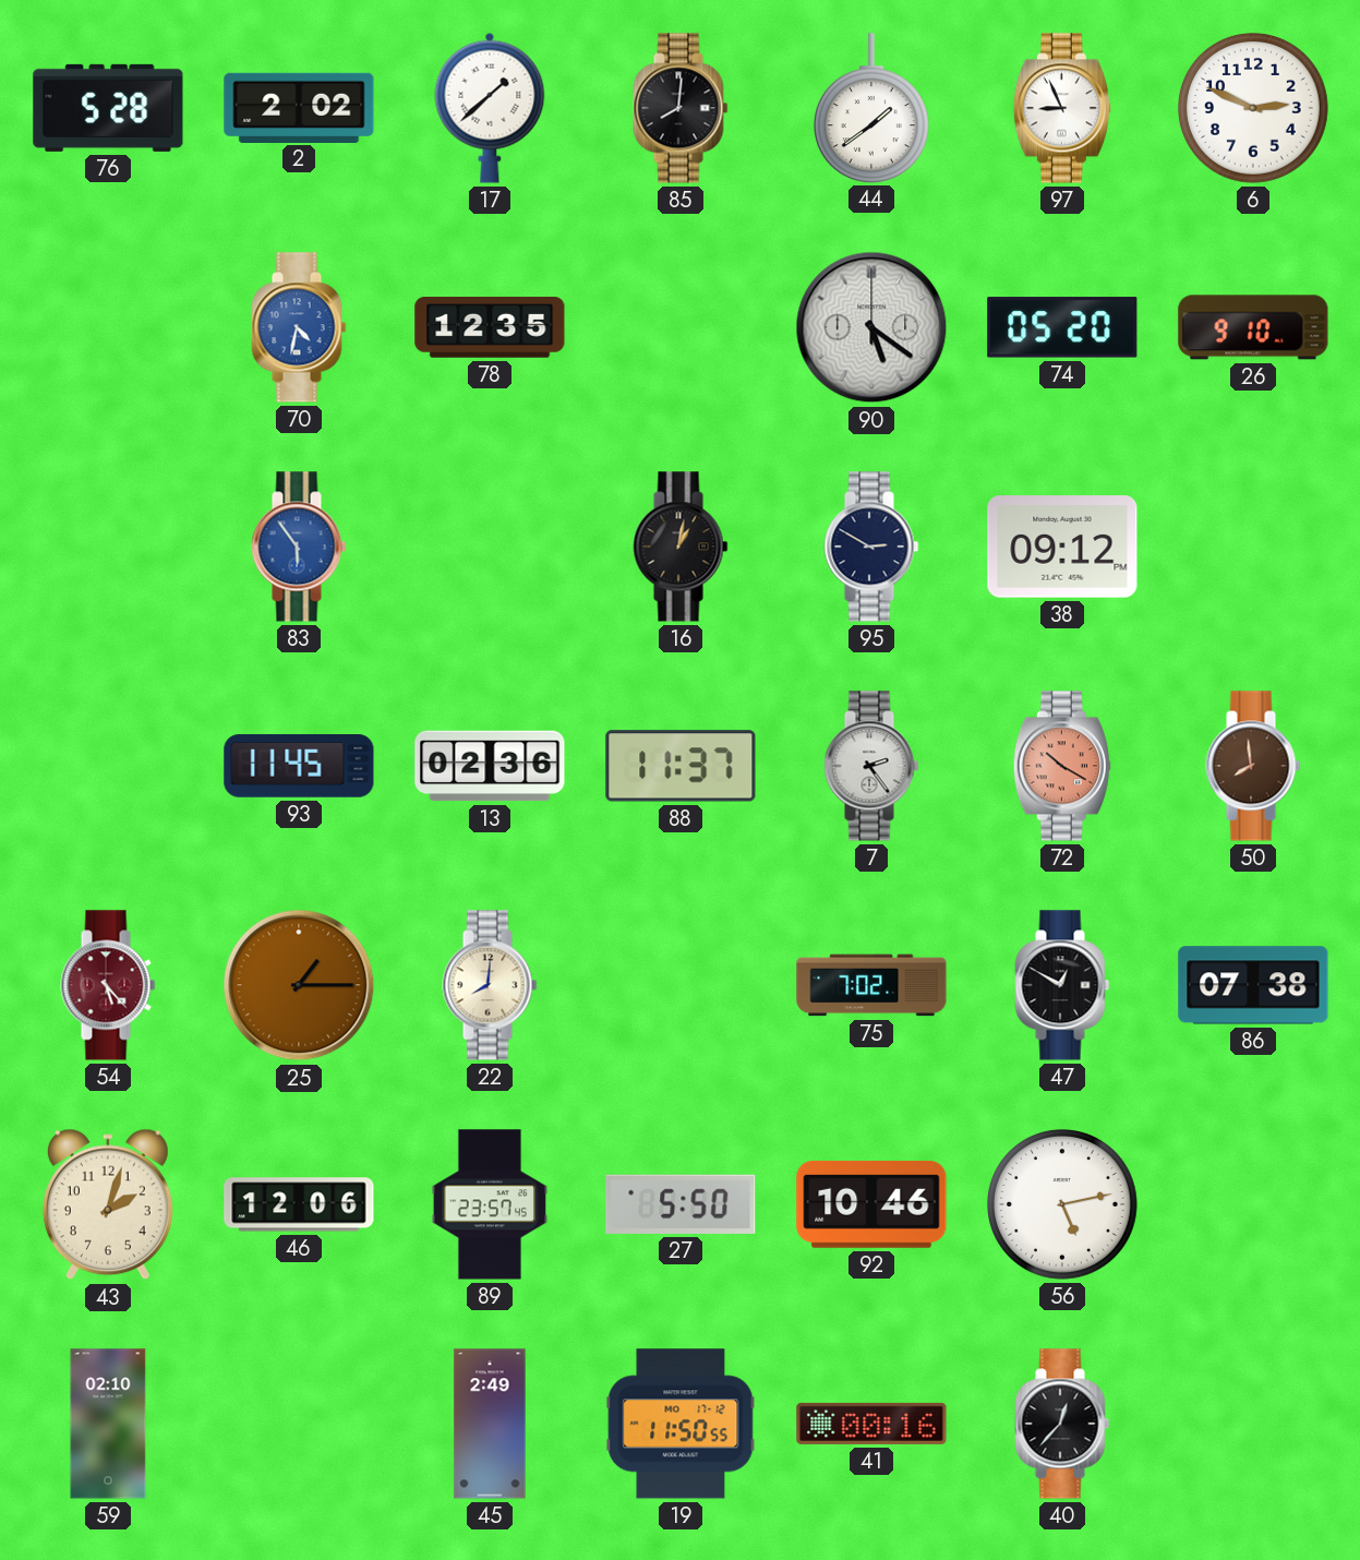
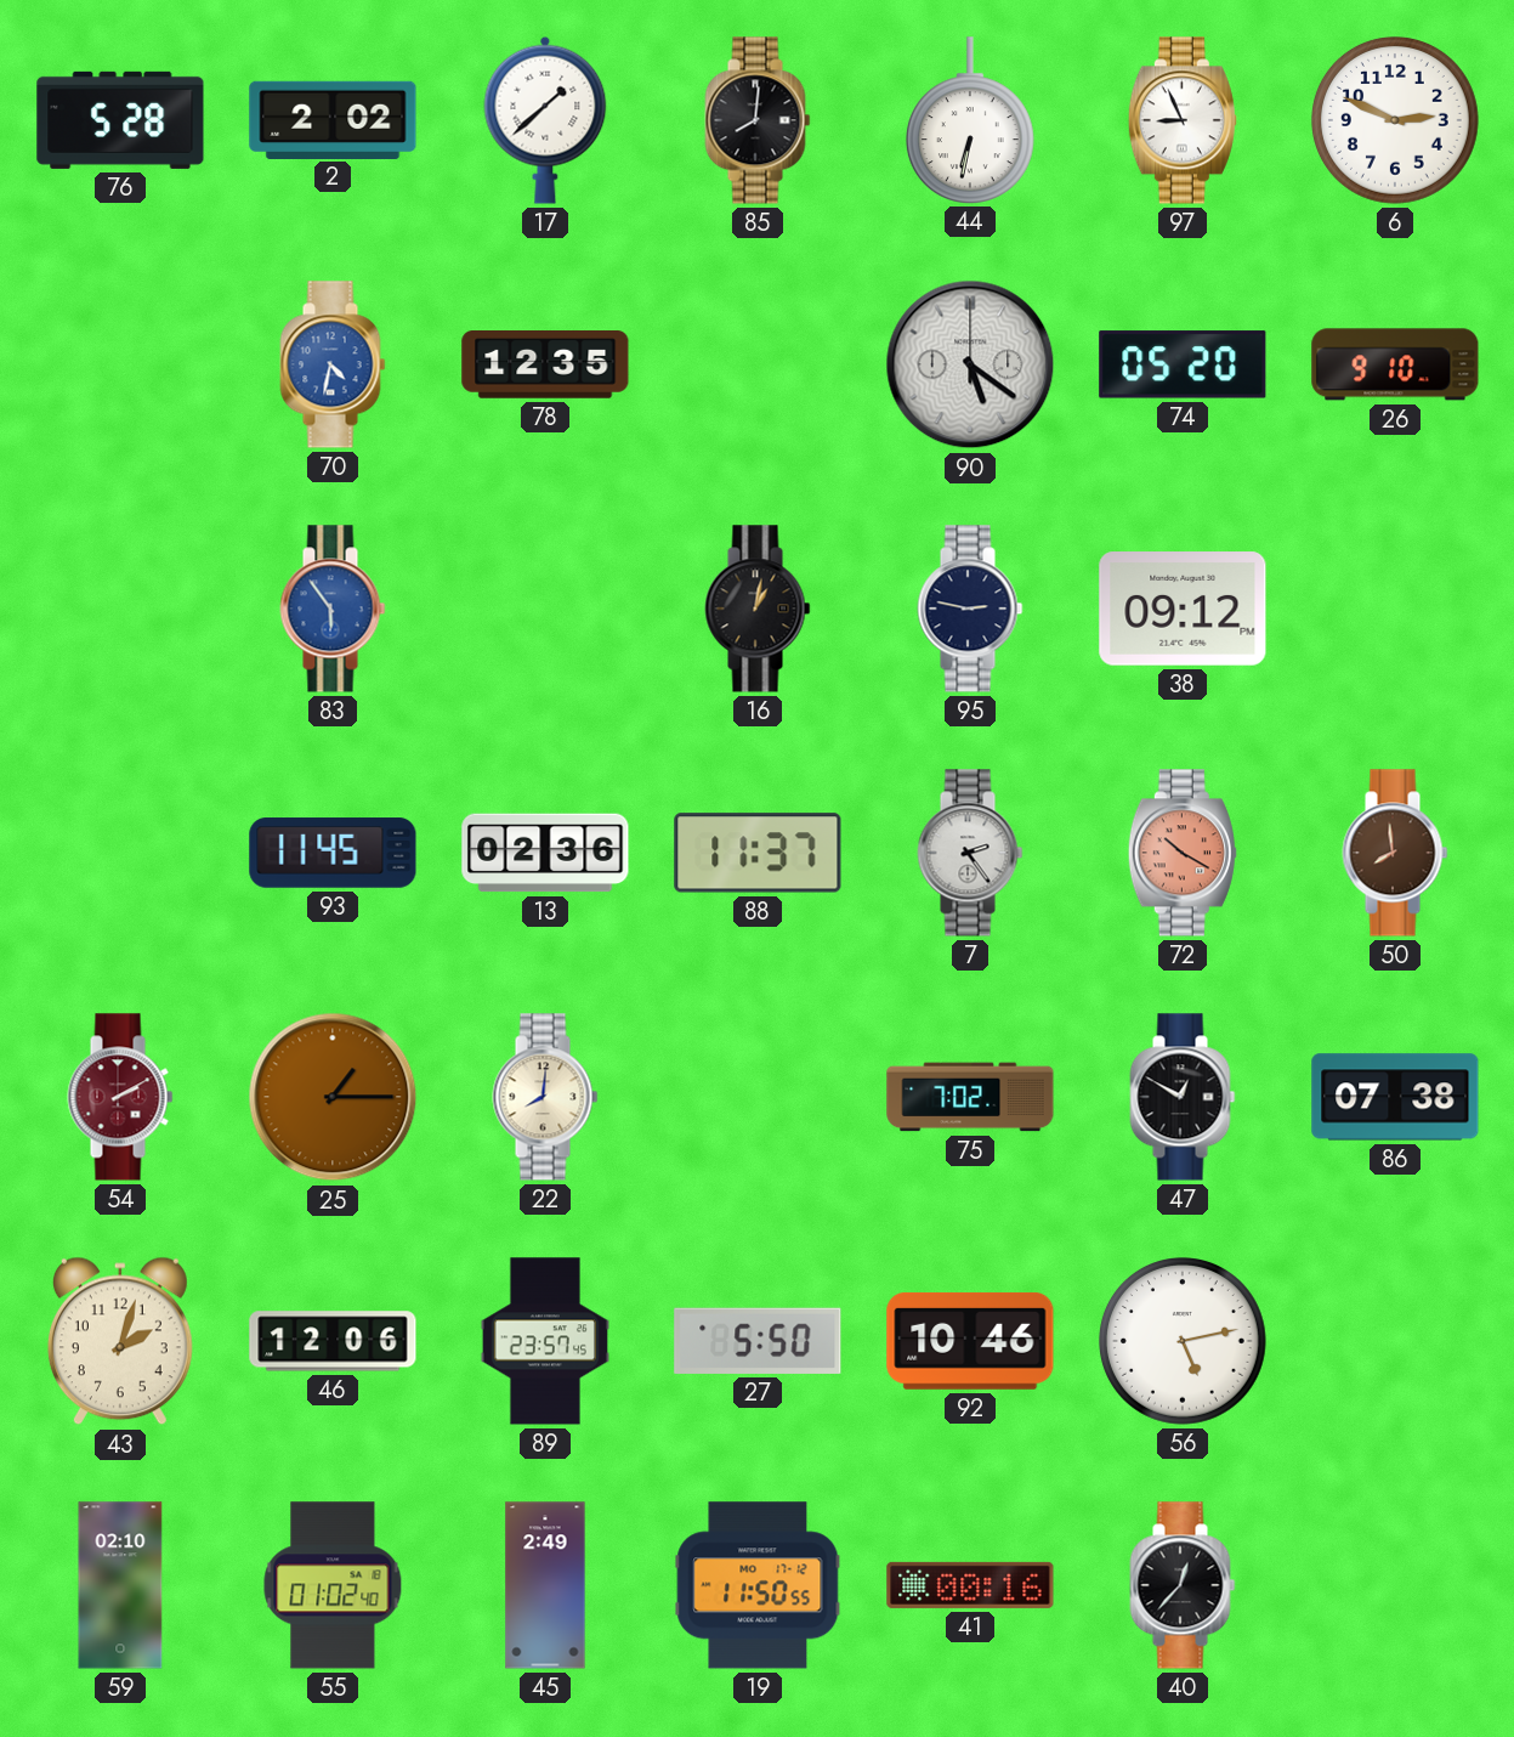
44: 1:39 -> 6:32 (970, 120)
95: 2:50 -> 2:47 (970, 609)
54: 5:23 -> 2:10 (120, 1097)
55: none -> 01:02 (333, 1585)
